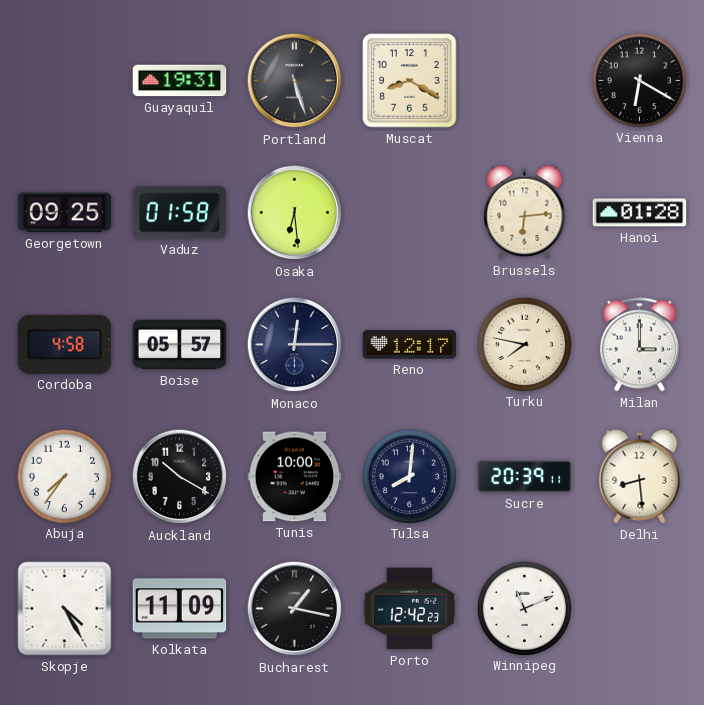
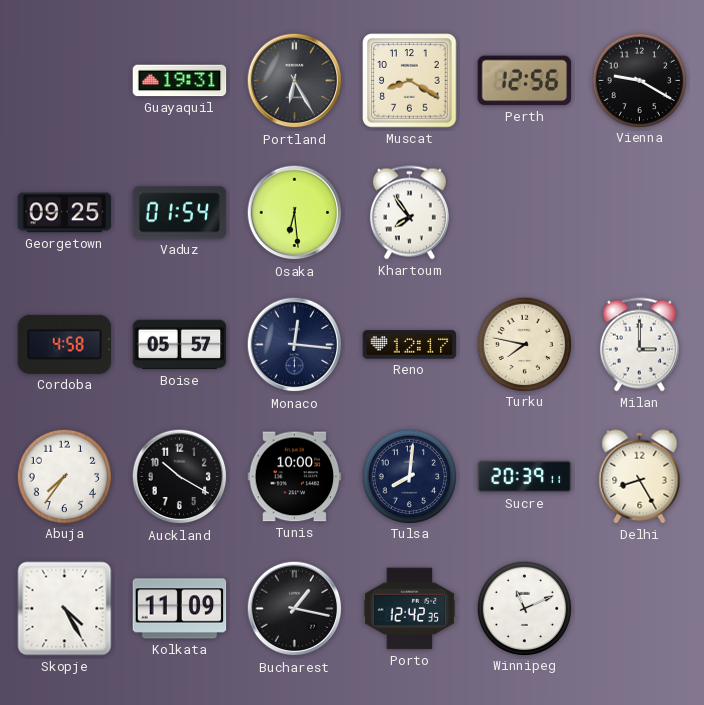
Portland: 5:27 -> 6:25 (295, 81)
Perth: none -> 12:56 (525, 81)
Vienna: 6:20 -> 9:20 (639, 80)
Vaduz: 01:58 -> 01:54 (180, 213)
Khartoum: none -> 7:54 (409, 213)
Brussels: 6:14 -> none (525, 213)
Hanoi: 01:28 -> none (640, 213)
Monaco: 12:15 -> 12:16 (295, 345)
Delhi: 8:29 -> 8:25 (640, 477)
Porto: 12:42:23 -> 12:42:35 (410, 609)
